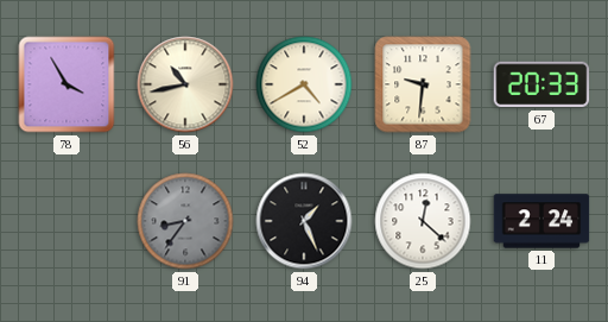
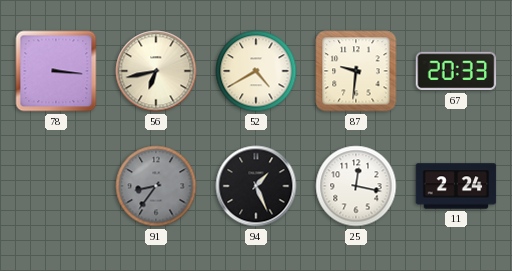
78: 3:55 -> 3:16 (56, 71)
56: 10:43 -> 6:43 (156, 71)
25: 12:22 -> 12:17 (356, 186)
